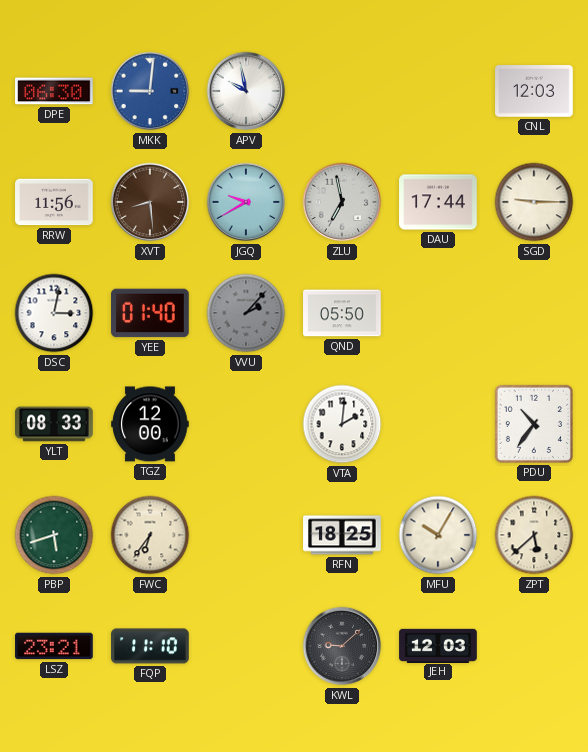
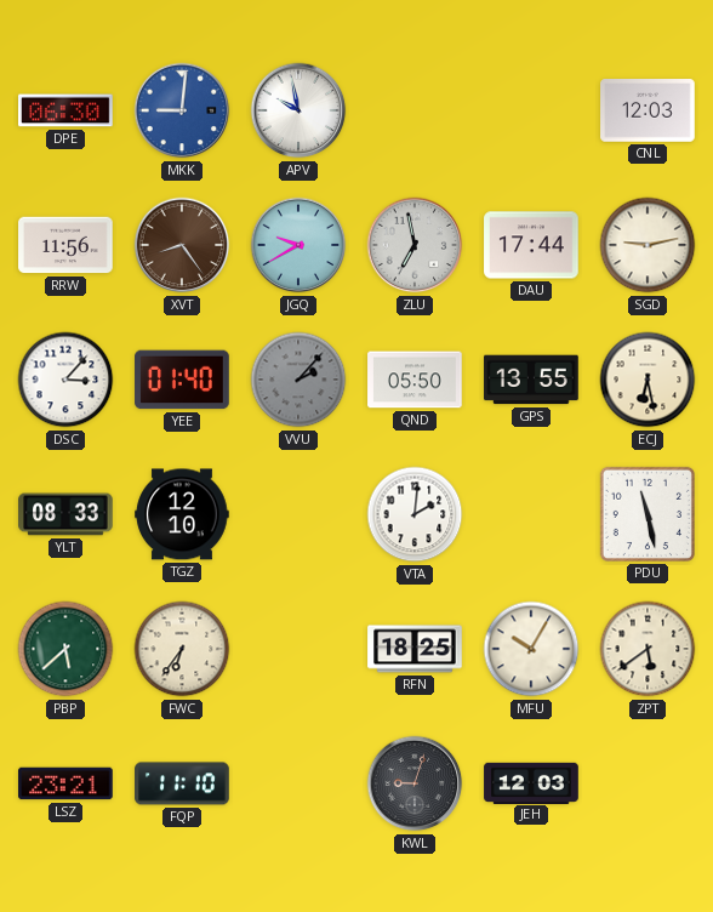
XVT: 8:29 -> 8:24 (182, 245)
SGD: 9:15 -> 9:13 (648, 245)
DSC: 3:02 -> 3:07 (65, 380)
GPS: none -> 13:55 (531, 380)
ECJ: none -> 6:28 (648, 380)
TGZ: 12:00 -> 12:10 (182, 514)
PDU: 10:36 -> 11:28 (648, 514)
PBP: 5:42 -> 5:38 (65, 649)
ZPT: 5:38 -> 5:39 (648, 649)
KWL: 9:08 -> 9:03 (415, 783)
